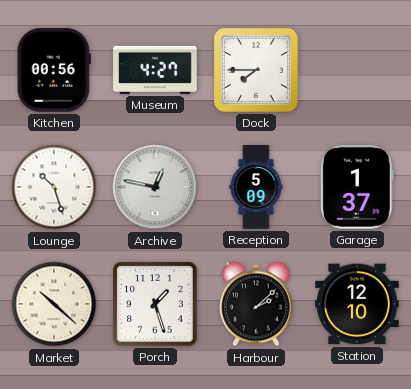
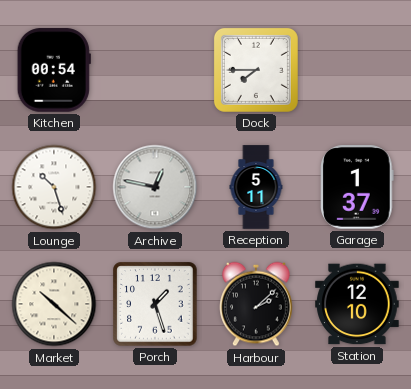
Kitchen: 00:56 -> 00:54 (54, 70)
Museum: 4:27 -> none (155, 70)
Reception: 5:09 -> 5:11 (256, 187)
